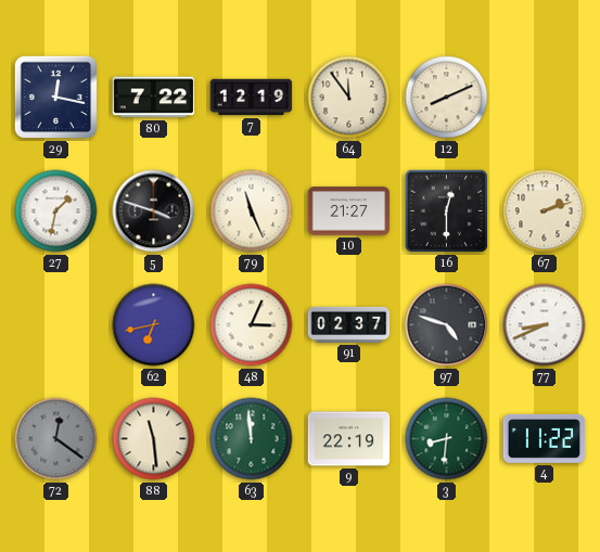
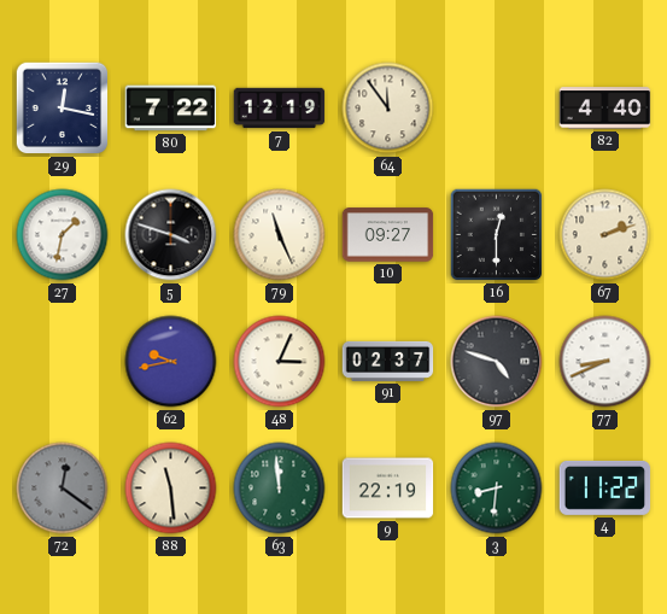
12: 8:11 -> none (447, 98)
82: none -> 4:40 (605, 109)
10: 21:27 -> 09:27 (388, 235)
62: 6:43 -> 9:43 (171, 362)
